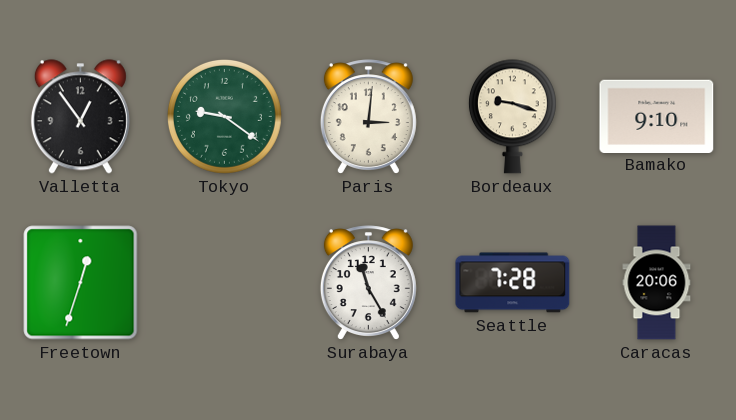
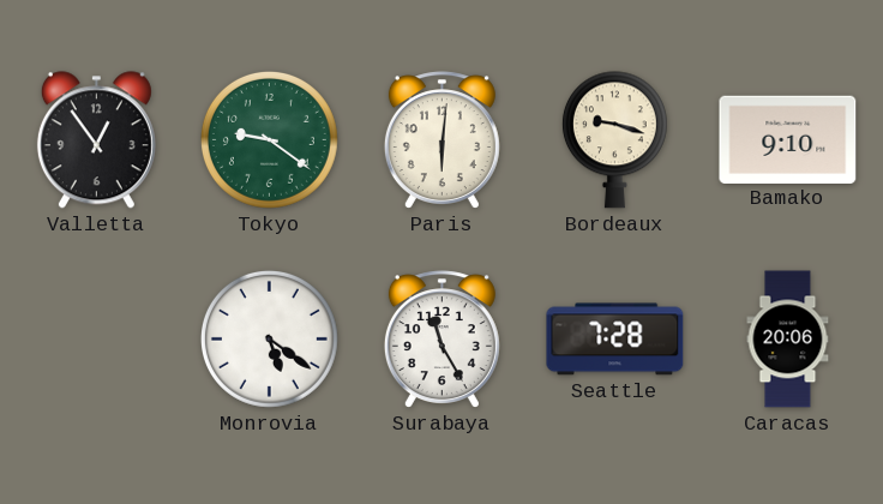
Paris: 3:01 -> 6:01 (441, 140)
Freetown: 12:33 -> none (81, 283)
Monrovia: none -> 5:21 (269, 338)
